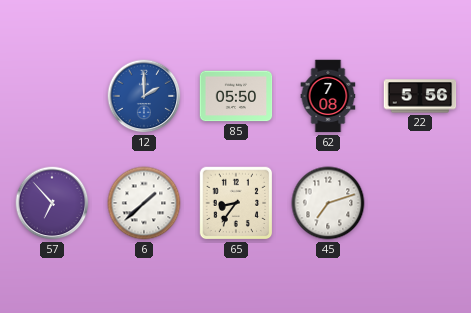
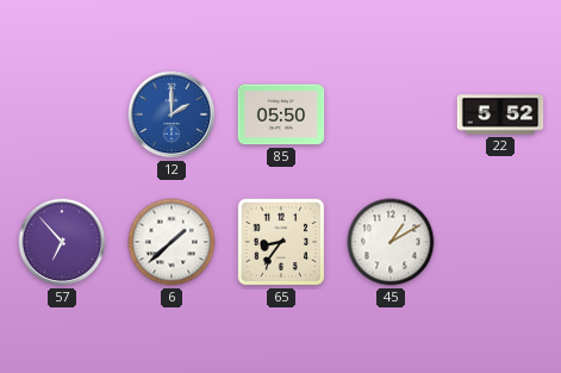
62: 7:08 -> none (328, 96)
22: 5:56 -> 5:52 (500, 114)
45: 7:12 -> 1:10 (391, 242)
